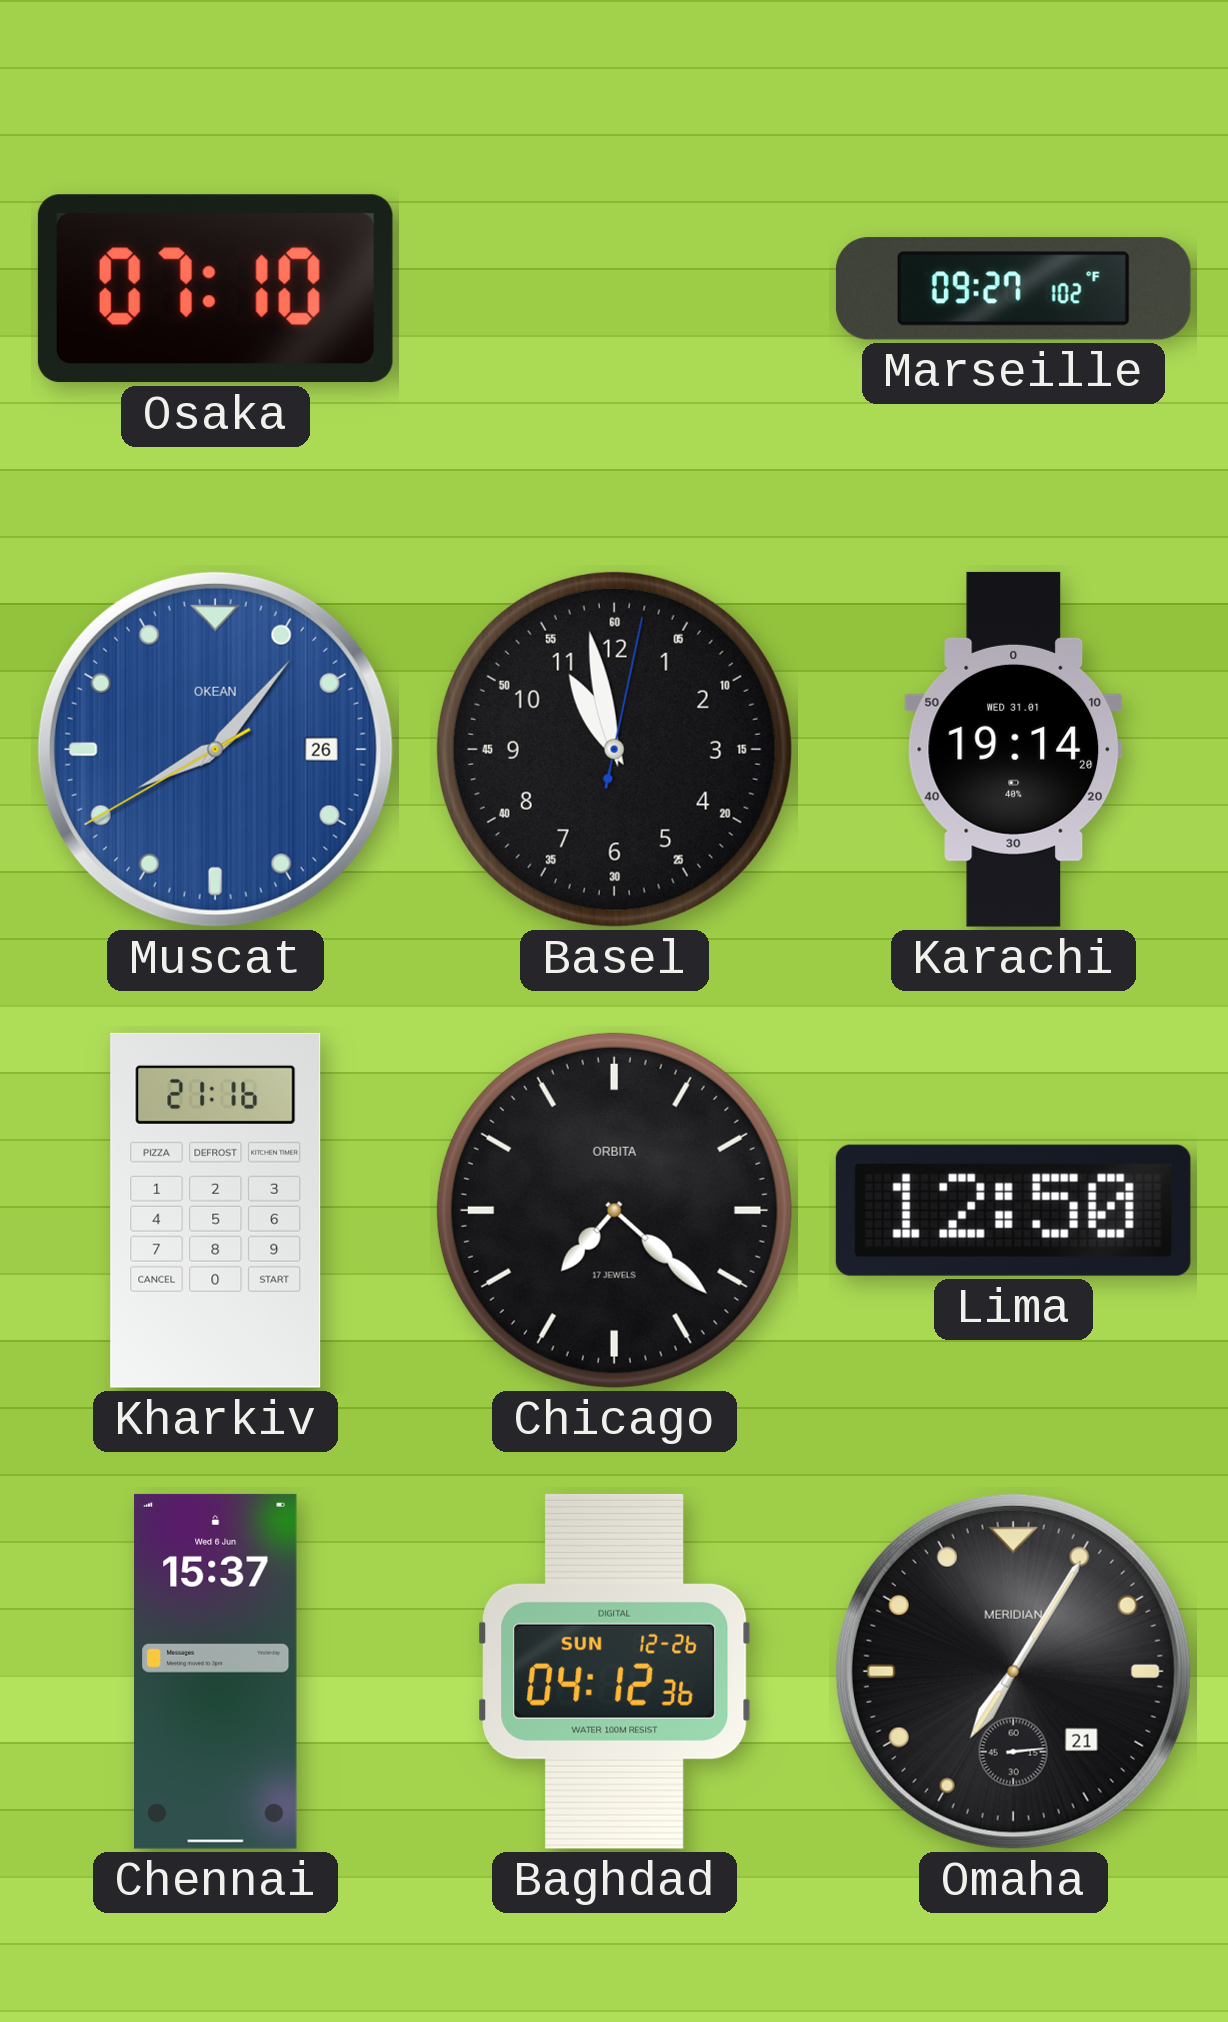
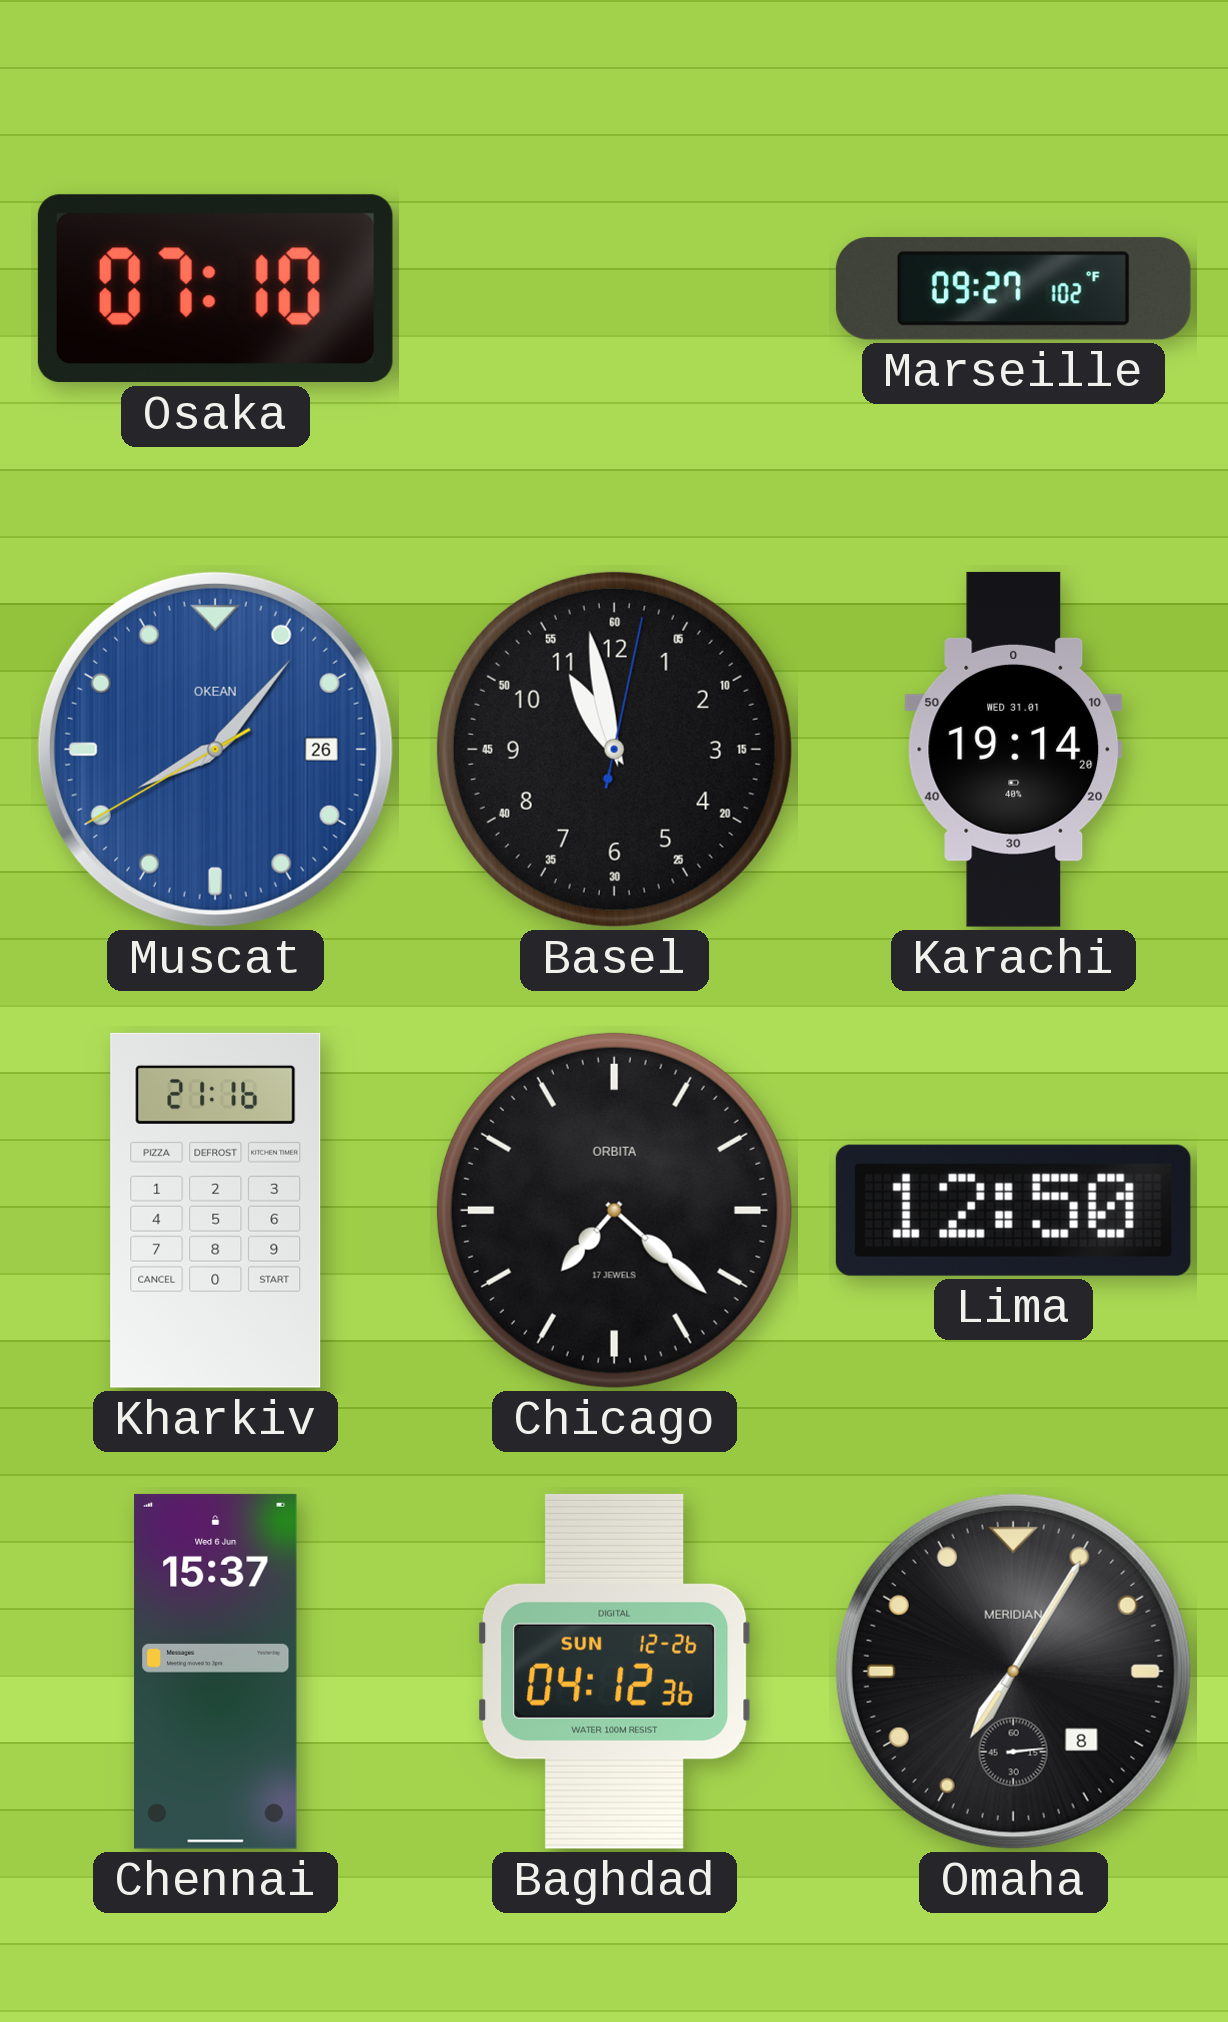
Omaha date: 21 -> 8 (1013, 1671)
